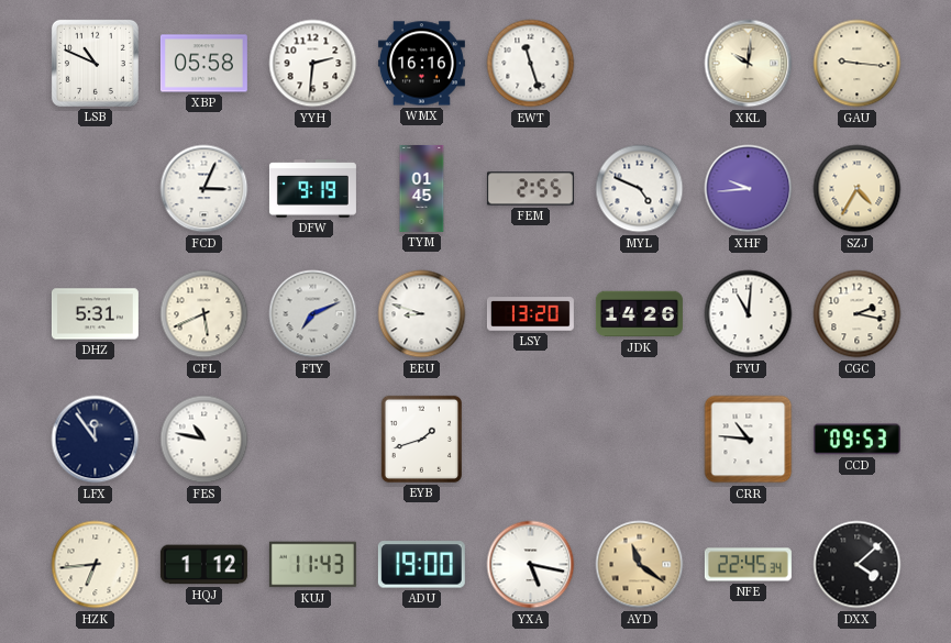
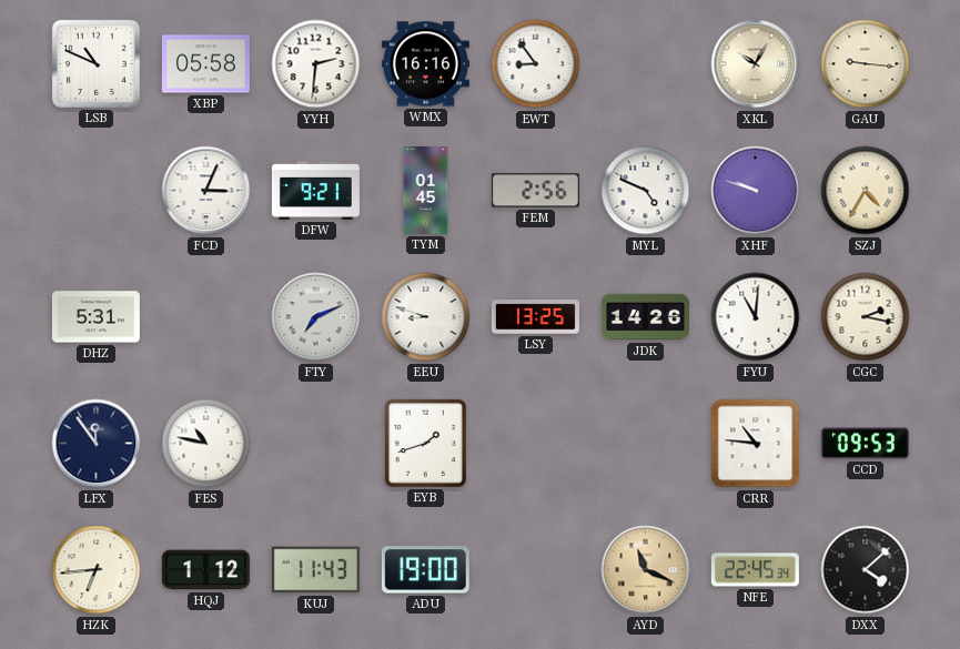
EWT: 11:27 -> 8:54 (536, 64)
XKL: 10:01 -> 10:05 (756, 64)
DFW: 9:19 -> 9:21 (315, 191)
FEM: 2:55 -> 2:56 (535, 191)
XHF: 9:44 -> 9:48 (756, 191)
CFL: 5:41 -> none (204, 314)
LSY: 13:20 -> 13:25 (535, 317)
YXA: 5:17 -> none (531, 565)
AYD: 11:21 -> 11:19 (646, 570)
